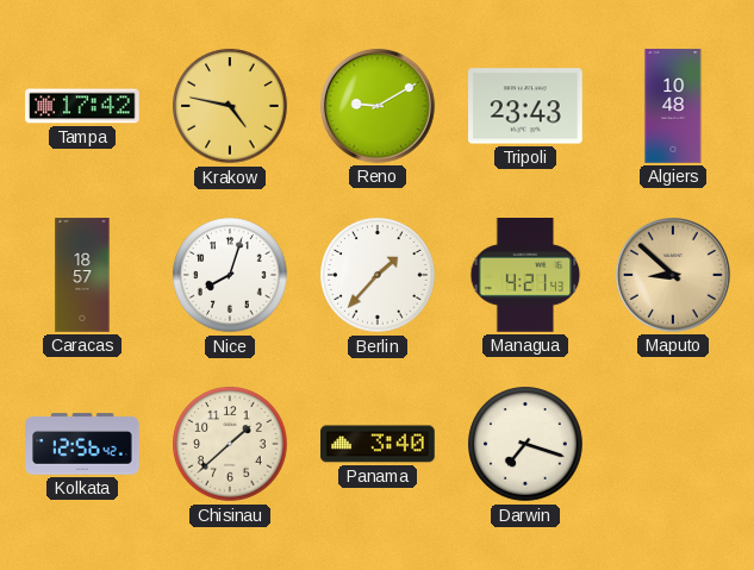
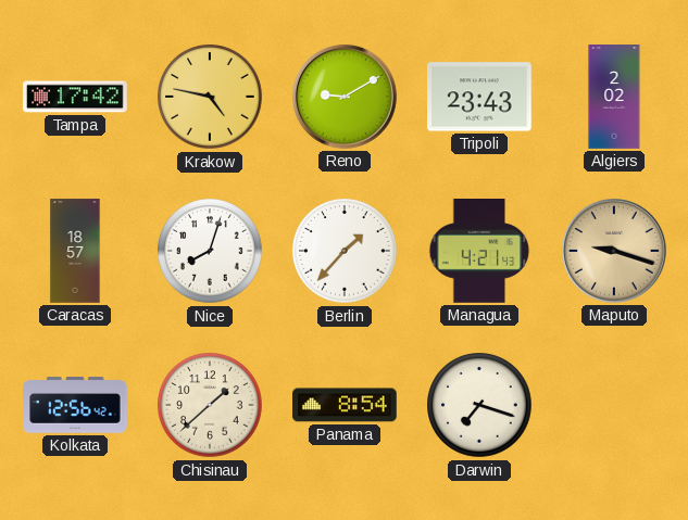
Algiers: 10:48 -> 2:02 (614, 97)
Maputo: 8:52 -> 9:18 (614, 251)
Panama: 3:40 -> 8:54 (346, 405)
